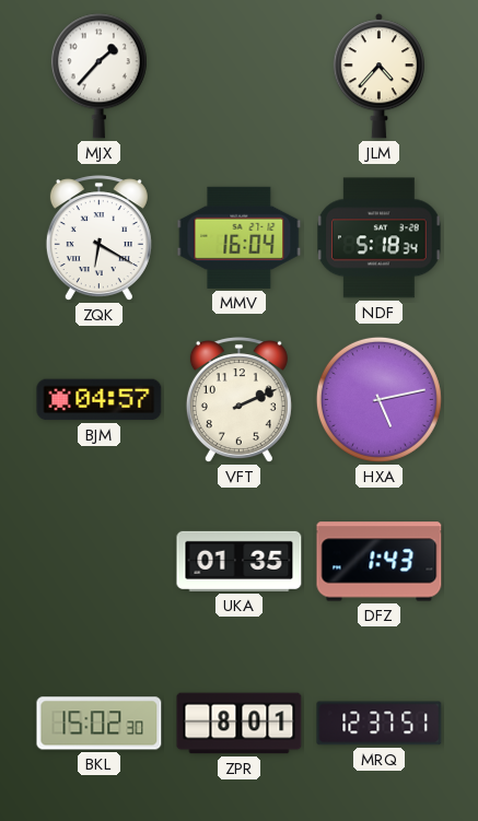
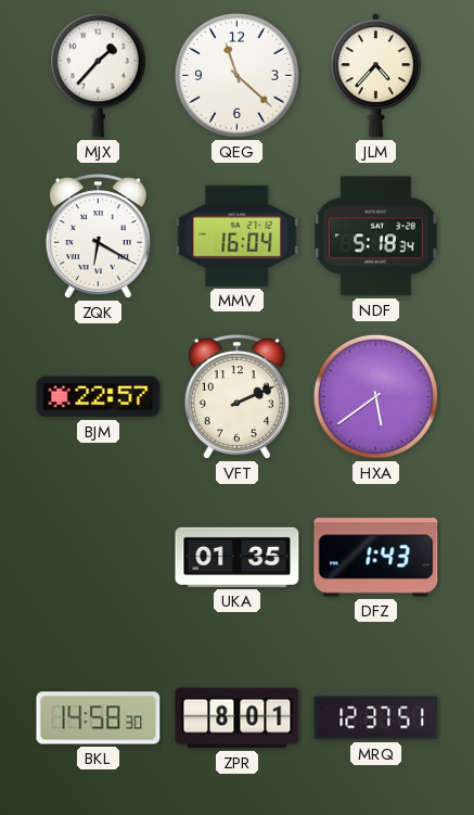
QEG: none -> 11:22 (236, 75)
BJM: 04:57 -> 22:57 (99, 397)
HXA: 5:13 -> 5:39 (375, 396)
BKL: 15:02 -> 14:58 (99, 718)
